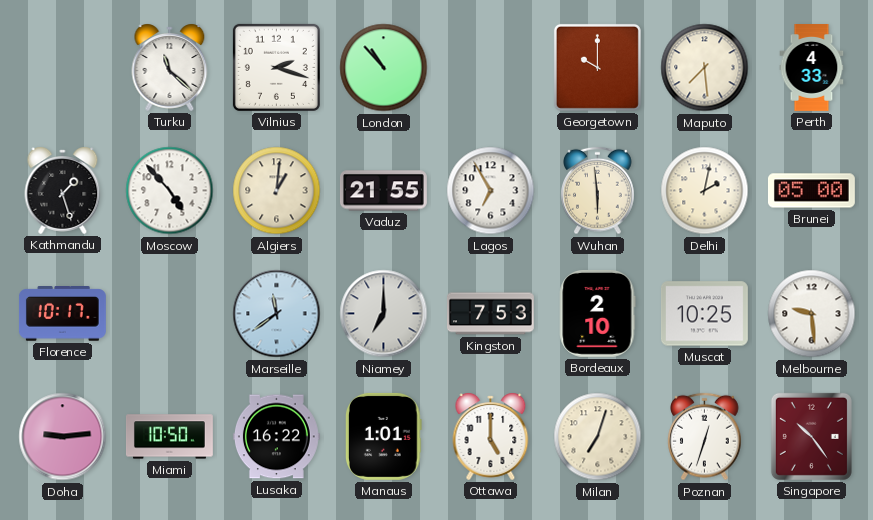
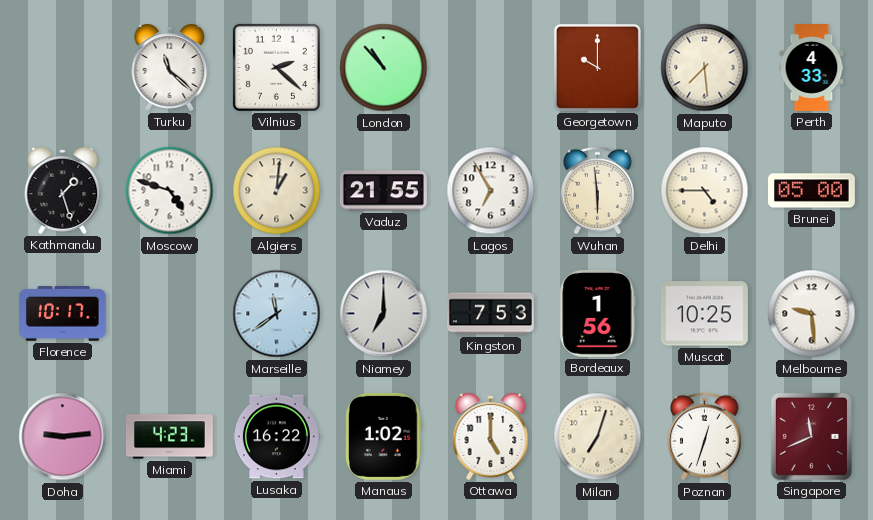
Vilnius: 2:18 -> 2:22 (276, 67)
Moscow: 4:53 -> 4:48 (170, 191)
Delhi: 2:02 -> 4:45 (705, 191)
Bordeaux: 2:10 -> 1:56 (598, 313)
Miami: 10:50 -> 4:23 (169, 437)
Manaus: 1:01 -> 1:02 (384, 436)
Singapore: 10:24 -> 11:41 (811, 436)
